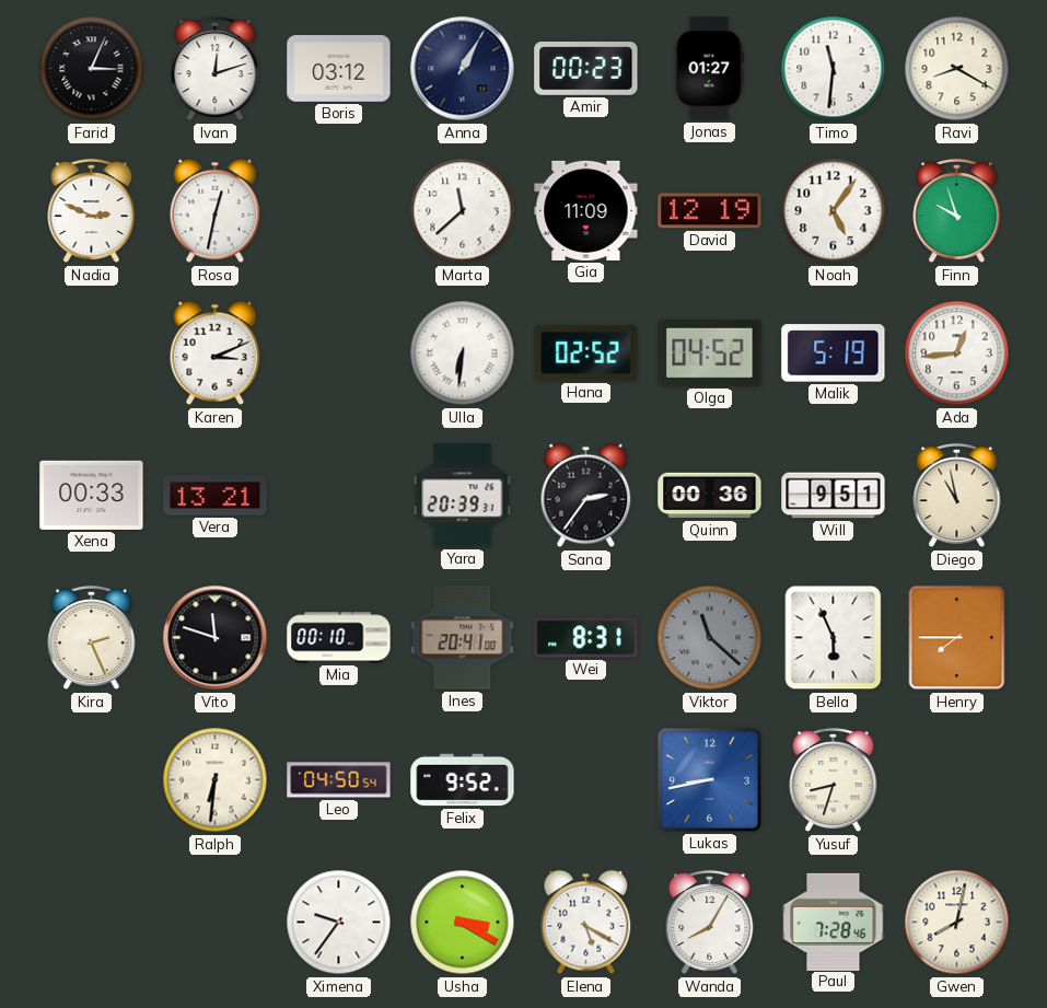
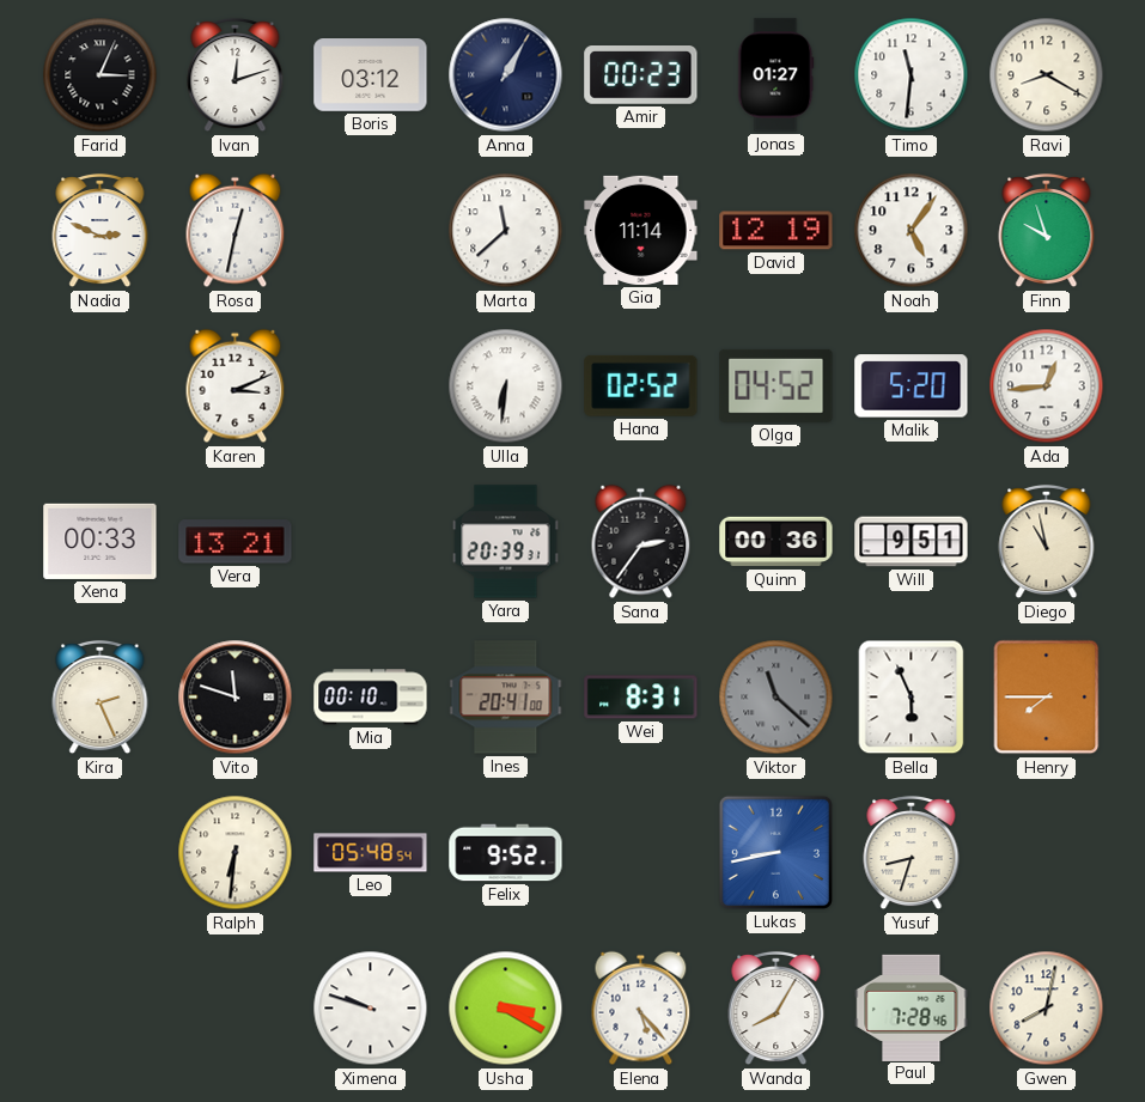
Gia: 11:09 -> 11:14 (641, 230)
Malik: 5:19 -> 5:20 (912, 386)
Leo: 04:50 -> 05:48 (371, 853)
Ximena: 9:36 -> 9:48 (371, 1009)
Elena: 5:20 -> 5:23 (641, 1009)
